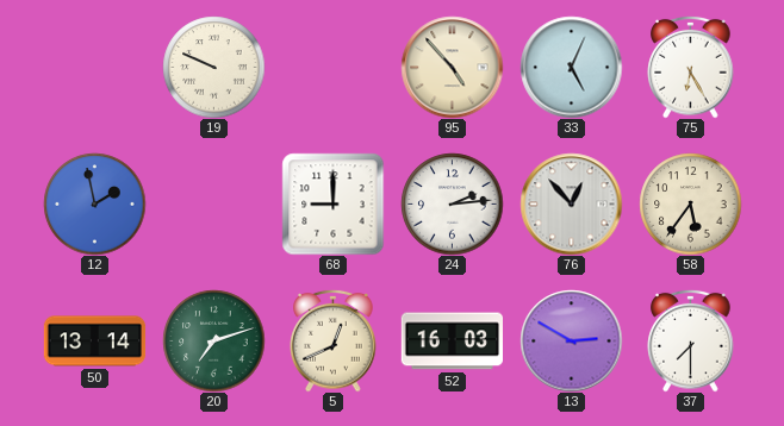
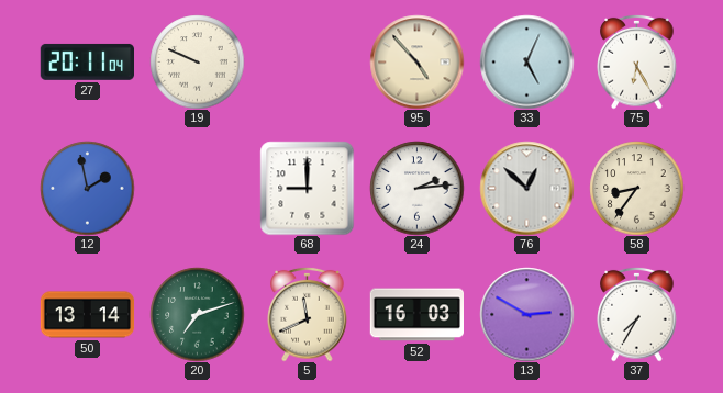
27: none -> 20:11 (87, 61)
76: 12:53 -> 12:52 (526, 188)
58: 5:36 -> 8:36 (636, 188)
5: 12:41 -> 11:41 (308, 314)
37: 7:30 -> 7:35 (637, 314)
